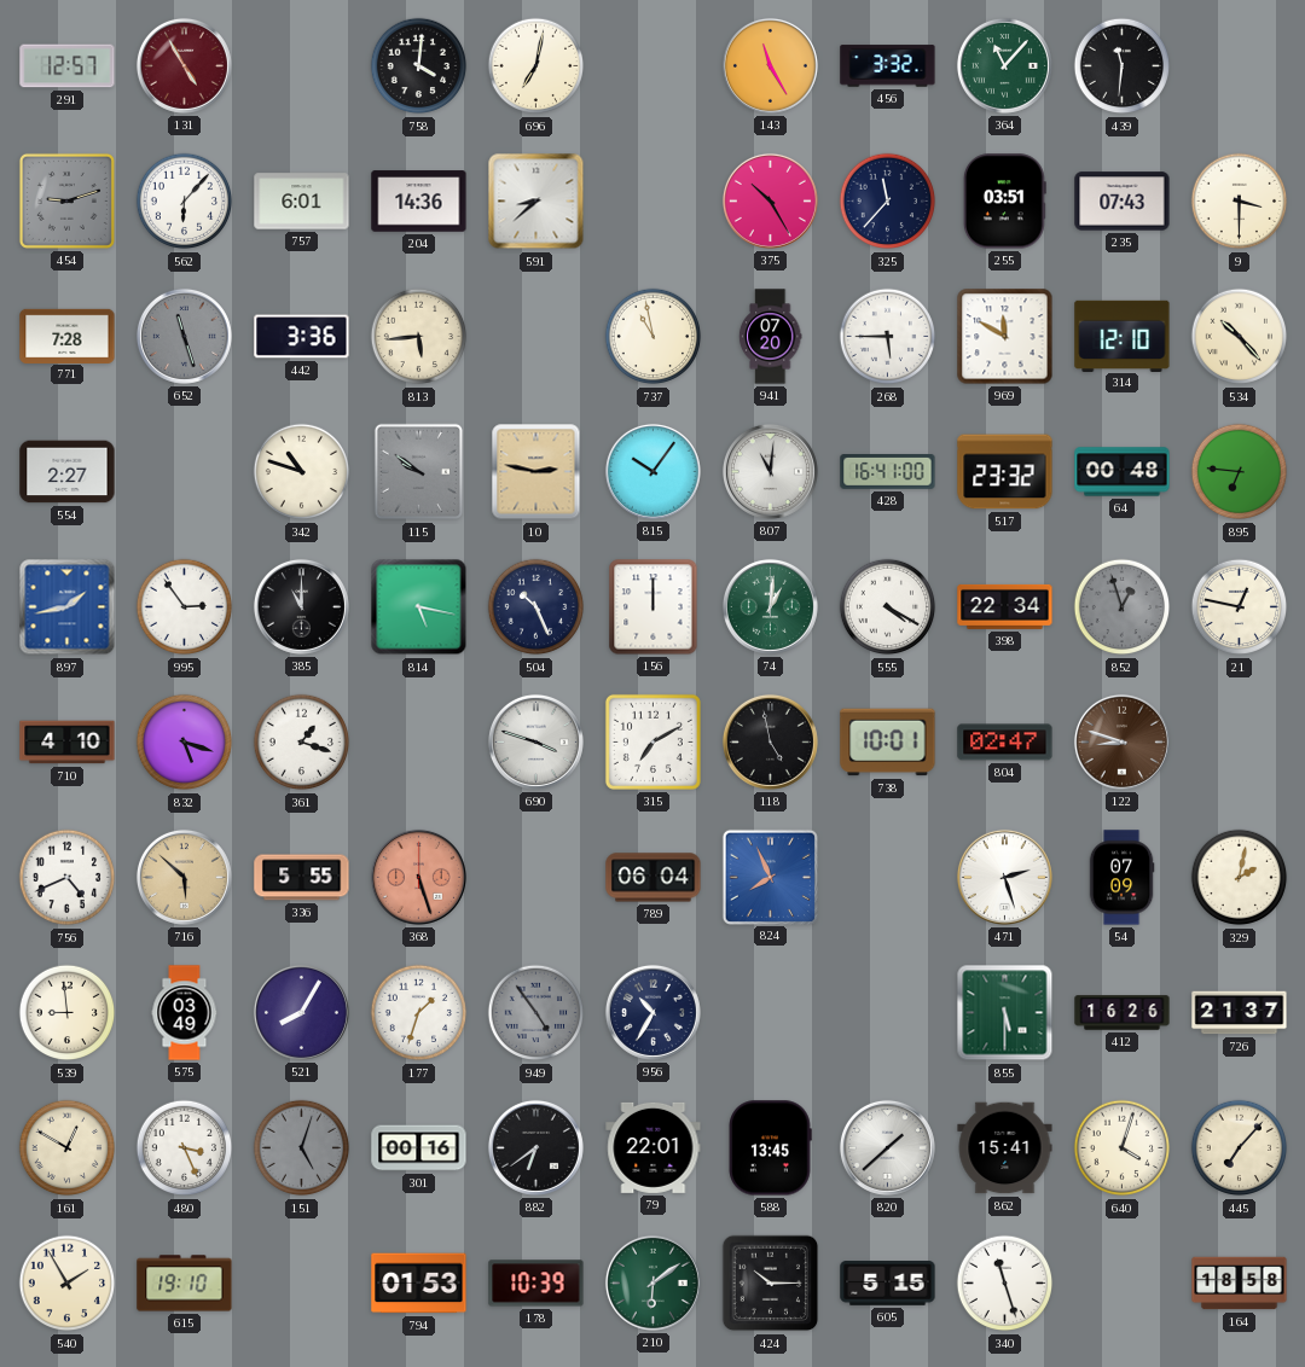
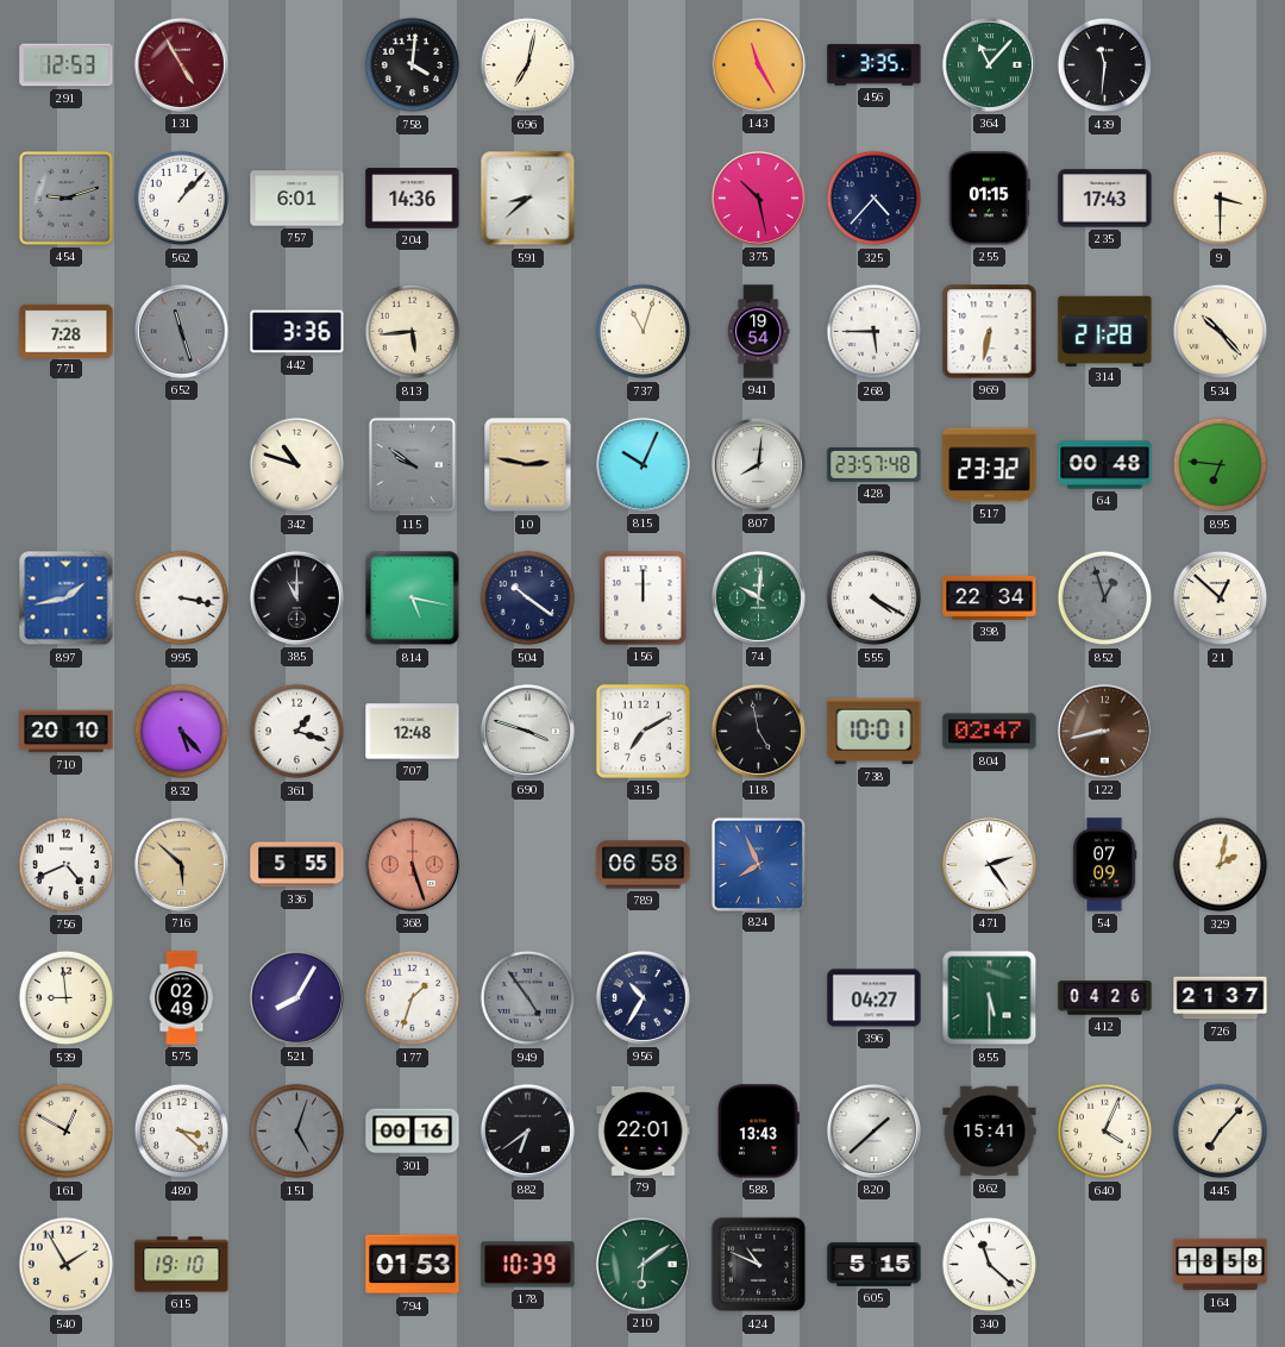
291: 12:57 -> 12:53 (67, 65)
456: 3:32 -> 3:35 (875, 65)
562: 6:07 -> 1:07 (182, 199)
375: 10:25 -> 10:28 (758, 198)
325: 11:37 -> 4:37 (875, 199)
255: 03:51 -> 01:15 (989, 199)
235: 07:43 -> 17:43 (1105, 199)
737: 10:58 -> 11:03 (644, 332)
941: 07:20 -> 19:54 (758, 332)
969: 11:50 -> 6:32 (990, 332)
314: 12:10 -> 21:28 (1105, 331)
554: 2:27 -> none (68, 472)
815: 10:06 -> 10:04 (642, 464)
807: 11:01 -> 8:01 (758, 464)
428: 16:41 -> 23:57 (875, 465)
995: 2:54 -> 3:17 (182, 599)
504: 10:26 -> 10:21 (528, 599)
74: 1:01 -> 10:01 (758, 597)
21: 12:47 -> 12:52 (1221, 599)
710: 4:10 -> 20:10 (67, 732)
832: 5:18 -> 5:23 (182, 732)
707: none -> 12:48 (413, 732)
122: 8:48 -> 8:43 (1104, 731)
789: 06:04 -> 06:58 (644, 865)
471: 2:27 -> 2:24 (989, 864)
575: 03:49 -> 02:49 (182, 998)
396: none -> 04:27 (875, 998)
412: 16:26 -> 04:26 (1105, 998)
480: 3:26 -> 3:22 (182, 1132)
588: 13:45 -> 13:43 (758, 1132)
640: 4:03 -> 4:04 (1105, 1132)
424: 10:15 -> 10:49 (759, 1265)
340: 11:27 -> 11:22 (990, 1265)
